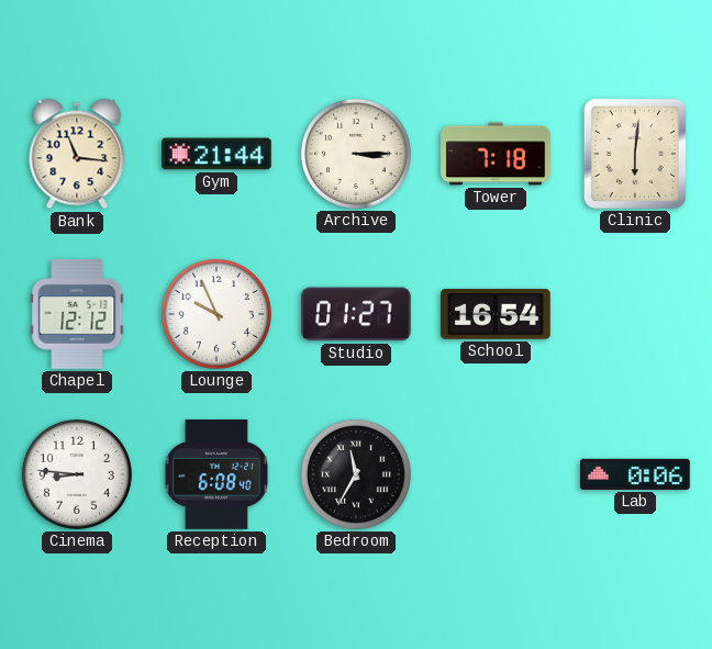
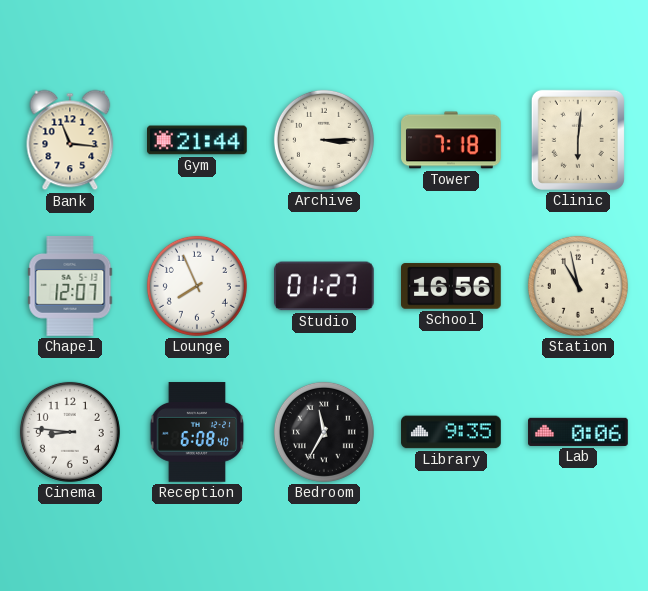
Chapel: 12:12 -> 12:07 (70, 287)
Lounge: 9:56 -> 7:56 (197, 286)
School: 16:54 -> 16:56 (452, 286)
Station: none -> 10:58 (578, 286)
Library: none -> 9:35 (451, 432)
